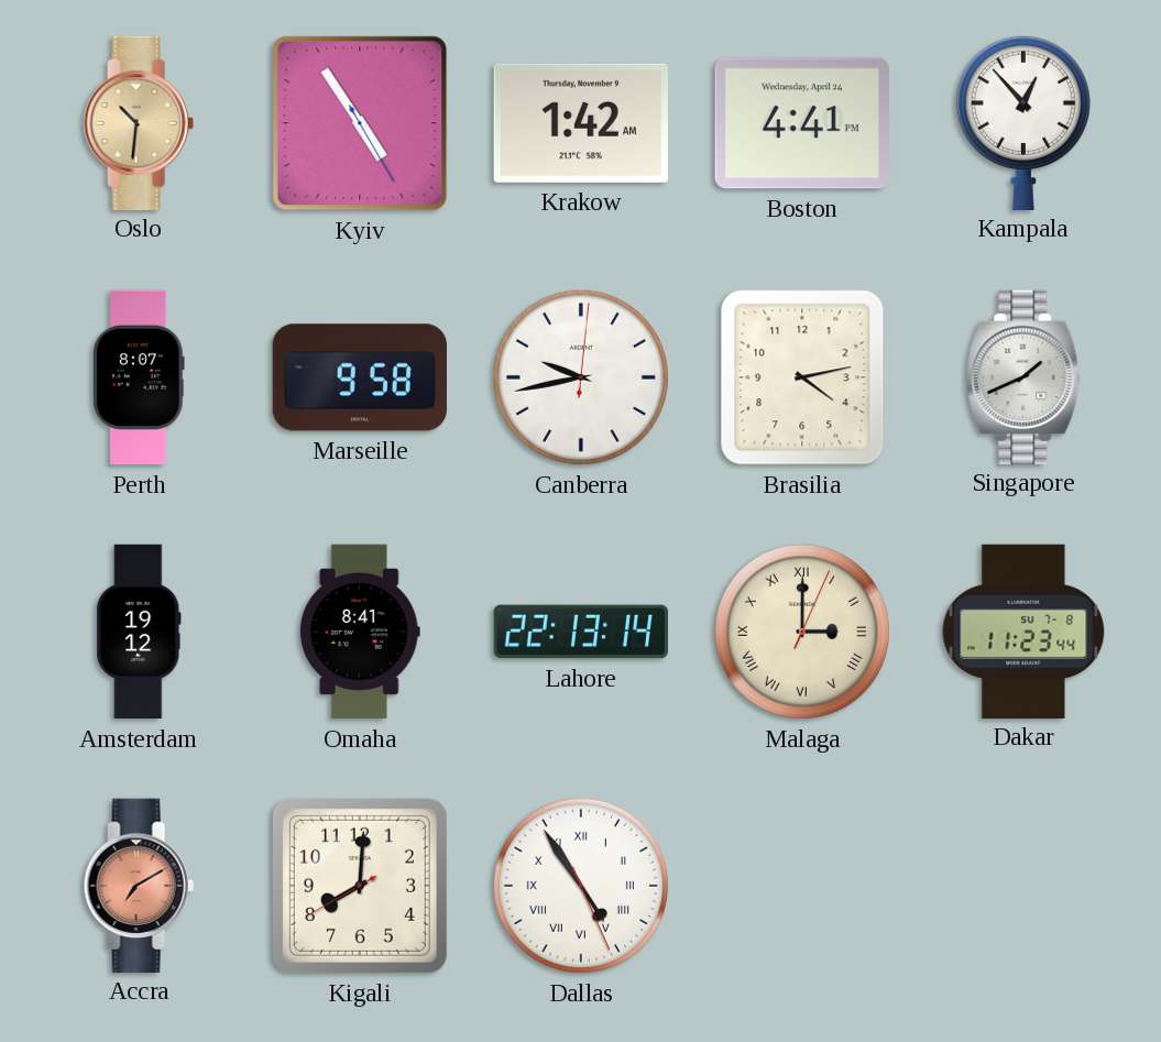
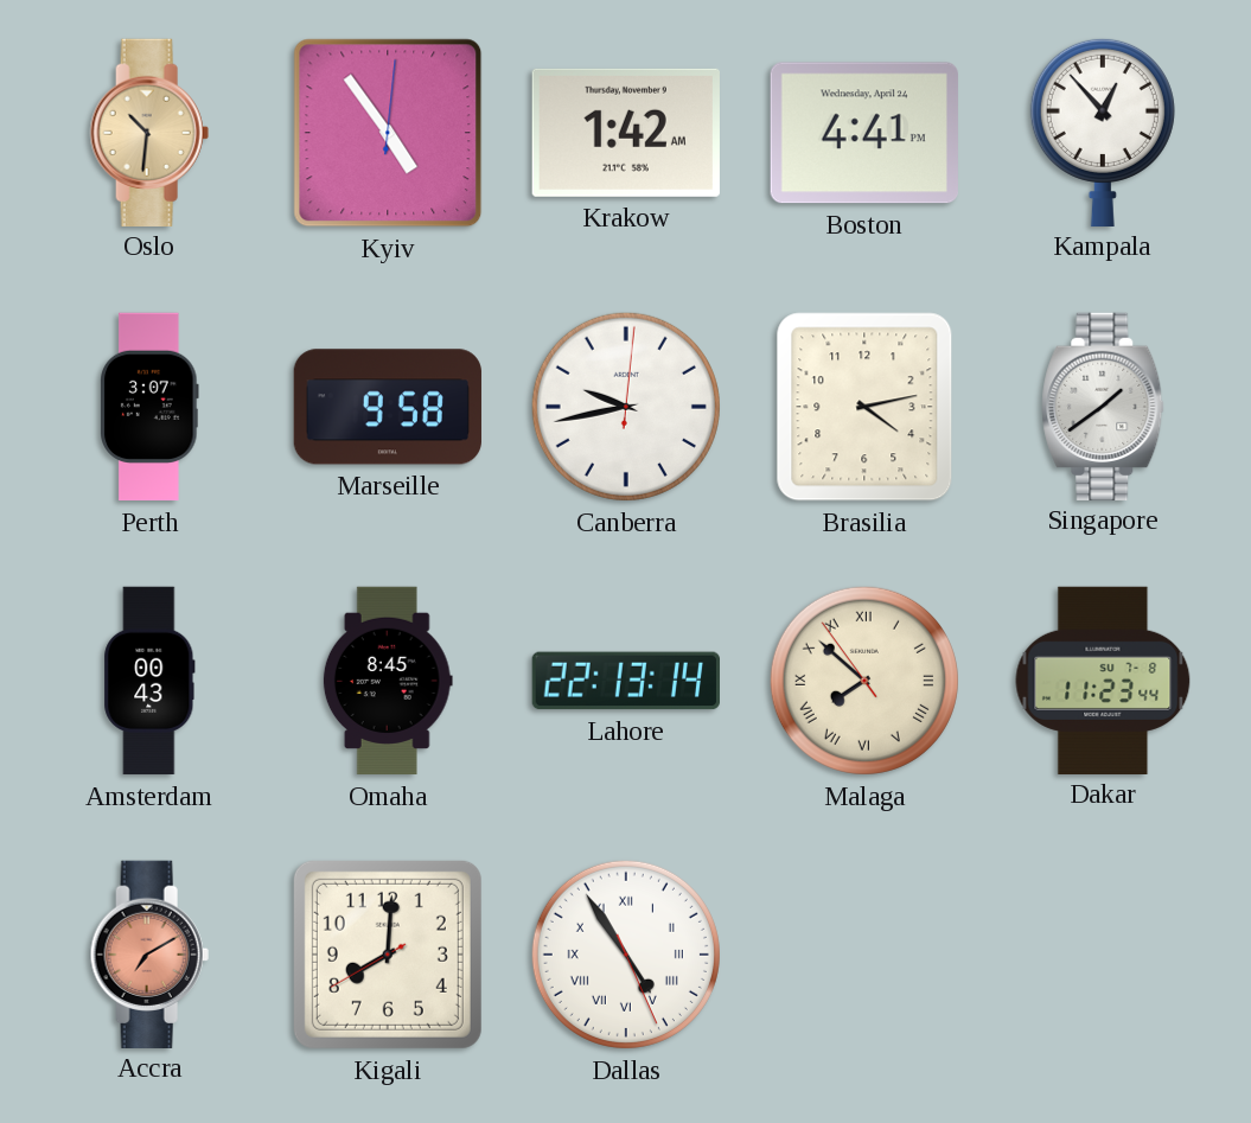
Kyiv: 4:54:25 -> 4:54:01 (388, 133)
Perth: 8:07 -> 3:07 (149, 407)
Singapore: 1:41 -> 1:39 (1103, 406)
Amsterdam: 19:12 -> 00:43 (149, 681)
Omaha: 8:41 -> 8:45 (388, 681)
Malaga: 3:00 -> 7:51 (864, 681)
